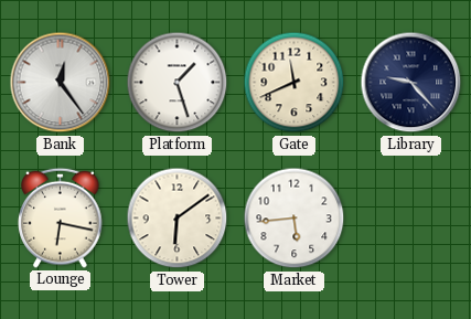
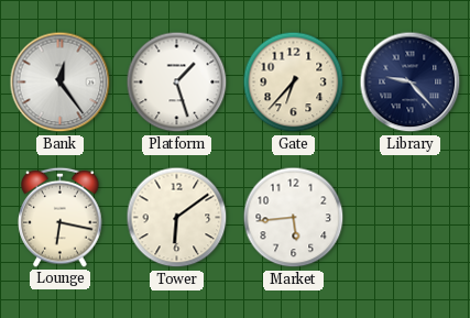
Gate: 11:41 -> 6:37 (294, 83)
